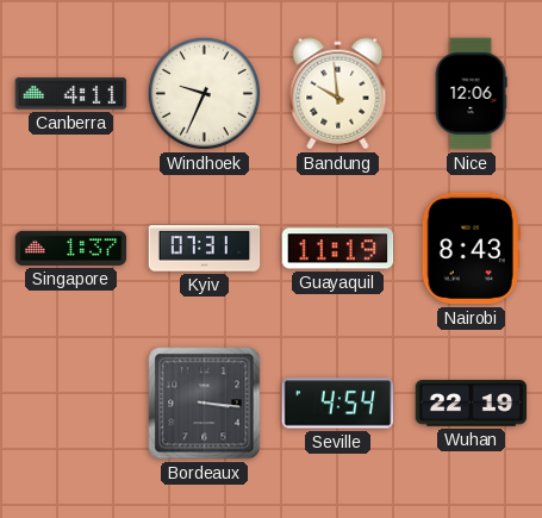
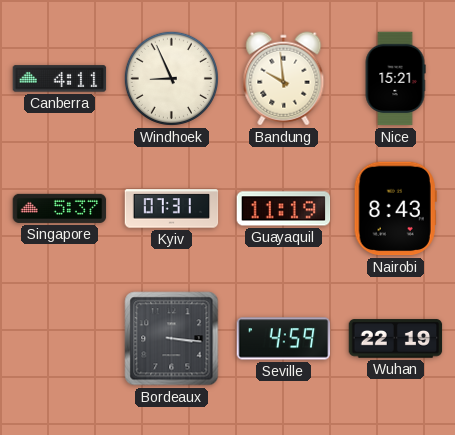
Windhoek: 9:34 -> 8:56 (171, 78)
Nice: 12:06 -> 15:21 (395, 79)
Singapore: 1:37 -> 5:37 (60, 208)
Seville: 4:54 -> 4:59 (284, 339)
